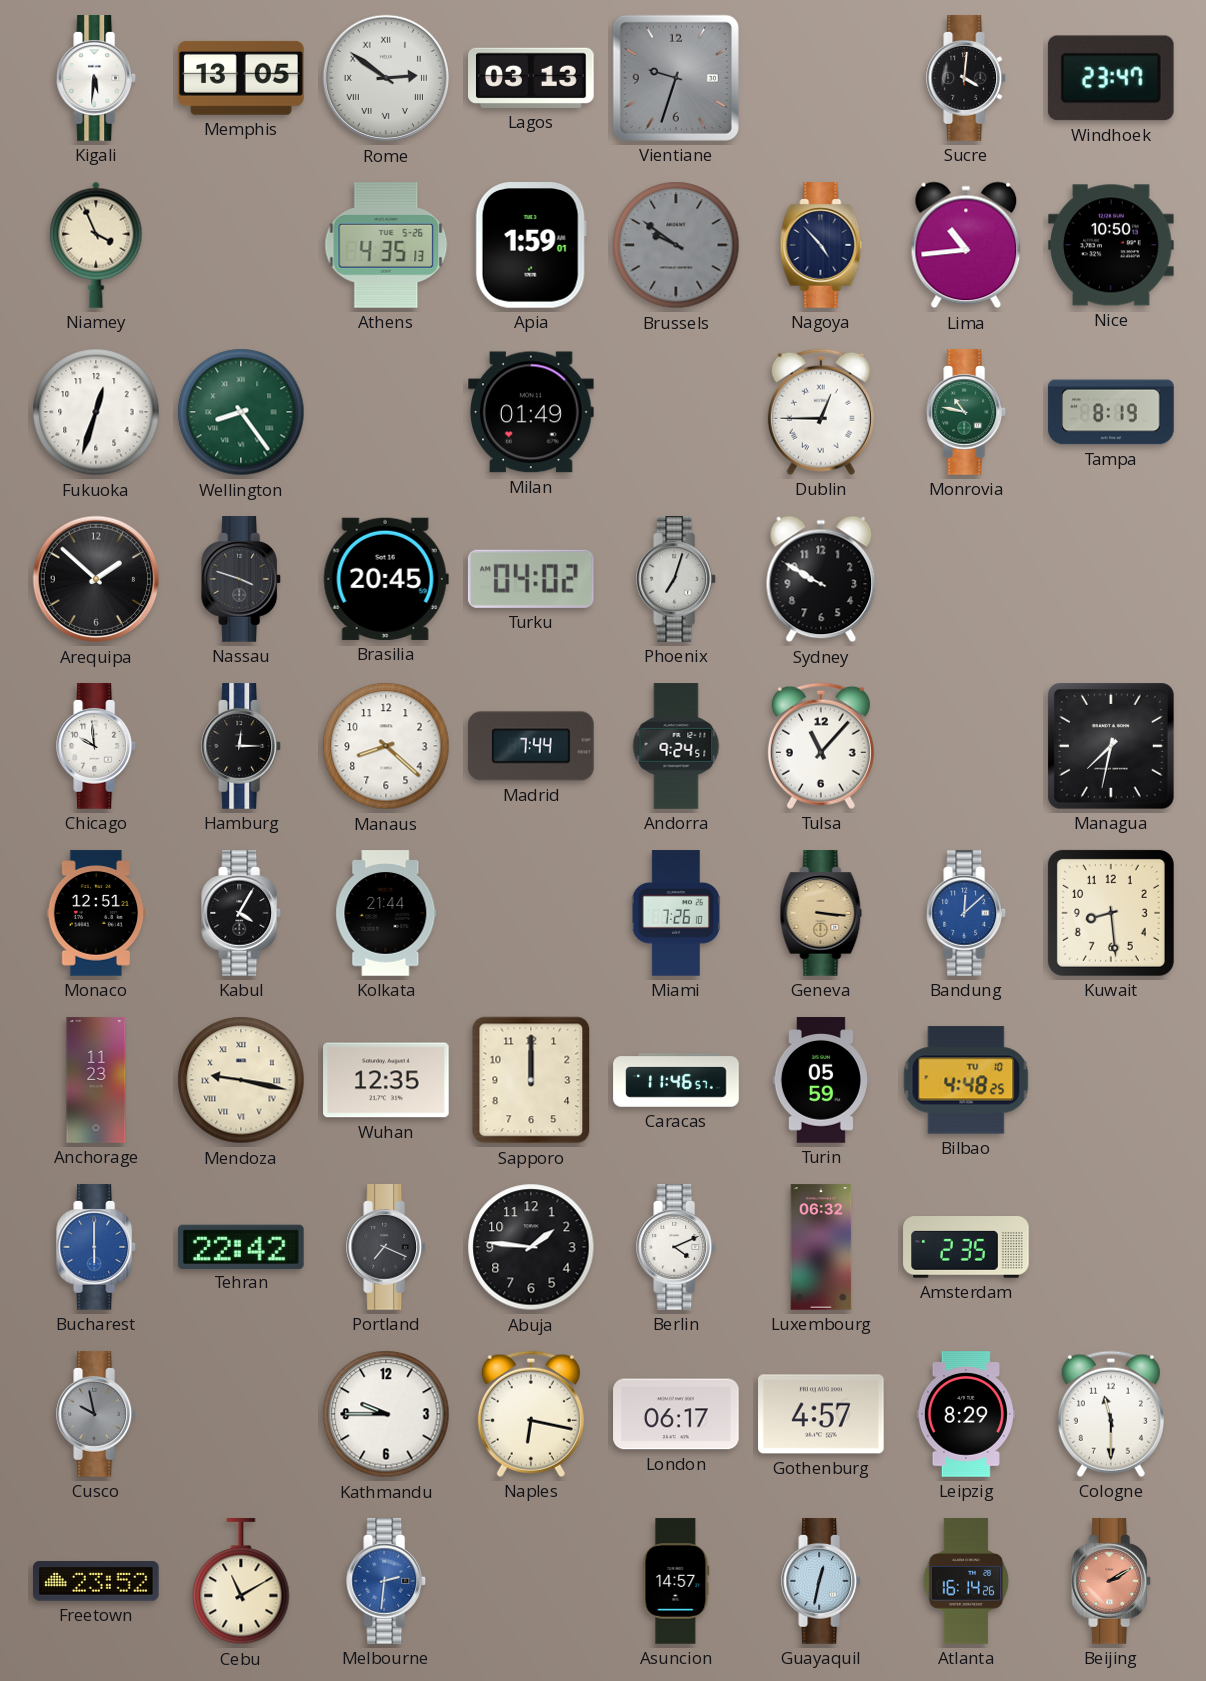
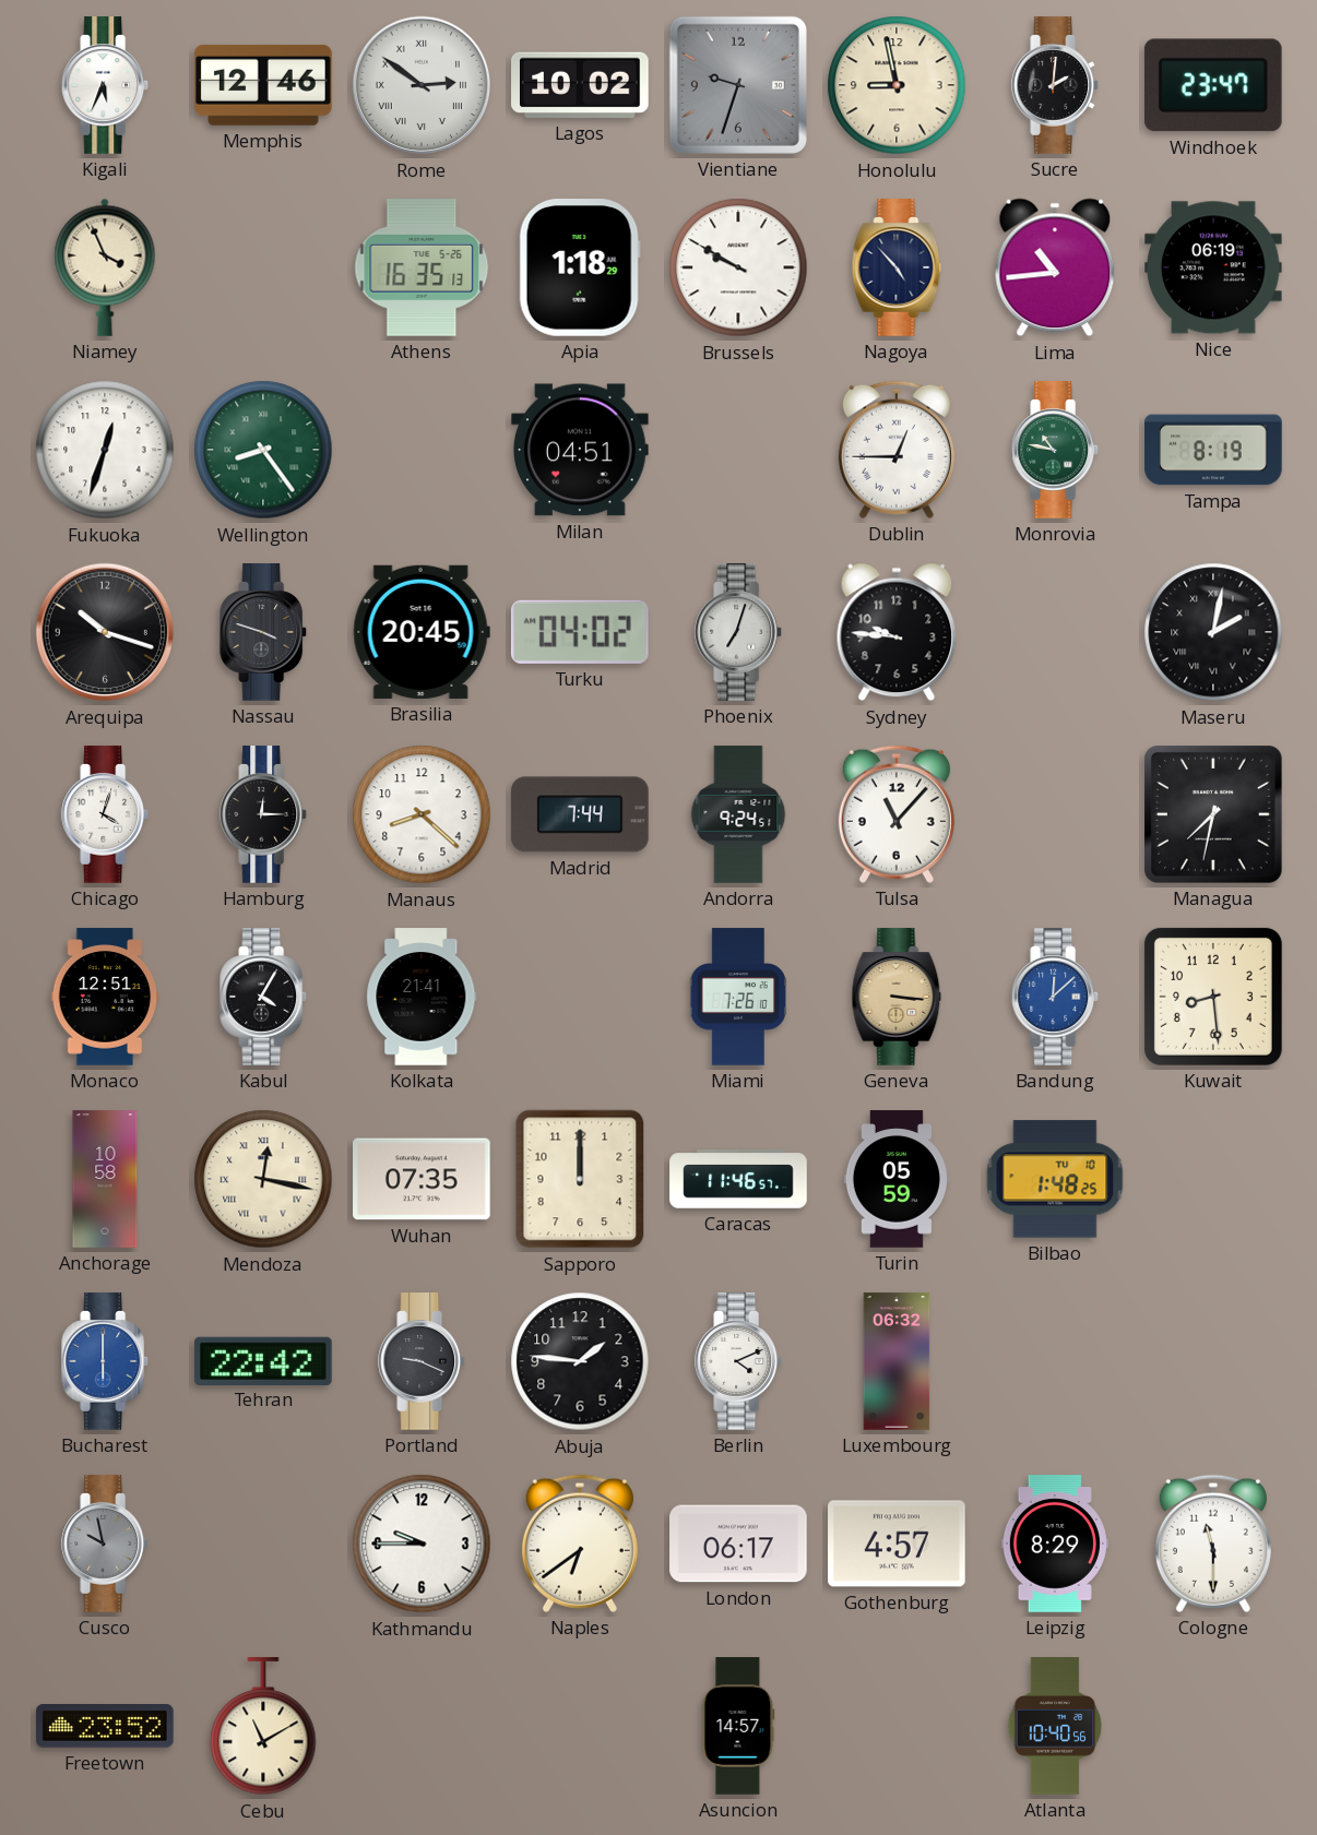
Kigali: 5:31 -> 5:34 (106, 85)
Memphis: 13:05 -> 12:46 (264, 85)
Lagos: 03:13 -> 10:02 (581, 85)
Honolulu: none -> 8:58 (897, 85)
Sucre: 4:01 -> 2:01 (1056, 85)
Athens: 4:35 -> 16:35 (422, 269)
Apia: 1:59 -> 1:18 (580, 269)
Brussels: 9:51 -> 9:50 (738, 267)
Brussels dial: grey -> white (738, 267)
Nice: 10:50 -> 06:19 (1213, 267)
Milan: 01:49 -> 04:51 (581, 450)
Arequipa: 1:52 -> 10:18 (105, 632)
Sydney: 9:50 -> 9:46 (897, 632)
Maseru: none -> 2:02 (1213, 632)
Chicago: 9:59 -> 4:03 (106, 814)
Kolkata: 21:44 -> 21:41 (422, 997)
Anchorage: 11:23 -> 10:58 (105, 1179)
Mendoza: 9:17 -> 12:17 (263, 1179)
Wuhan: 12:35 -> 07:35 (422, 1179)
Bilbao: 4:48 -> 1:48 (1055, 1179)
Portland: 7:19 -> 9:19 (423, 1361)
Amsterdam: 2:35 -> none (966, 1247)
Naples: 6:17 -> 6:39 (580, 1544)
Melbourne: 2:31 -> none (387, 1581)
Guayaquil: 12:32 -> none (822, 1581)
Atlanta: 16:14 -> 10:40 (1055, 1726)
Beijing: 2:10 -> none (1112, 1581)
